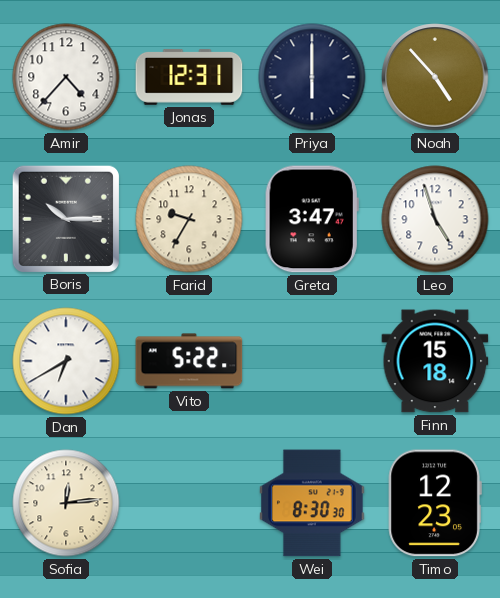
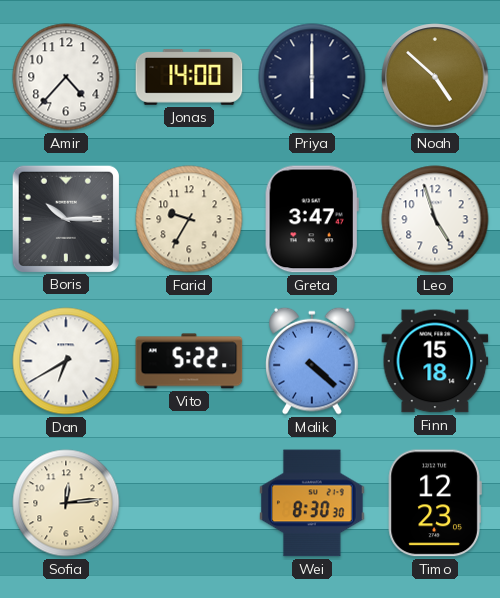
Jonas: 12:31 -> 14:00 (189, 77)
Noah: 4:53 -> 4:52 (435, 77)
Malik: none -> 4:22 (312, 361)
